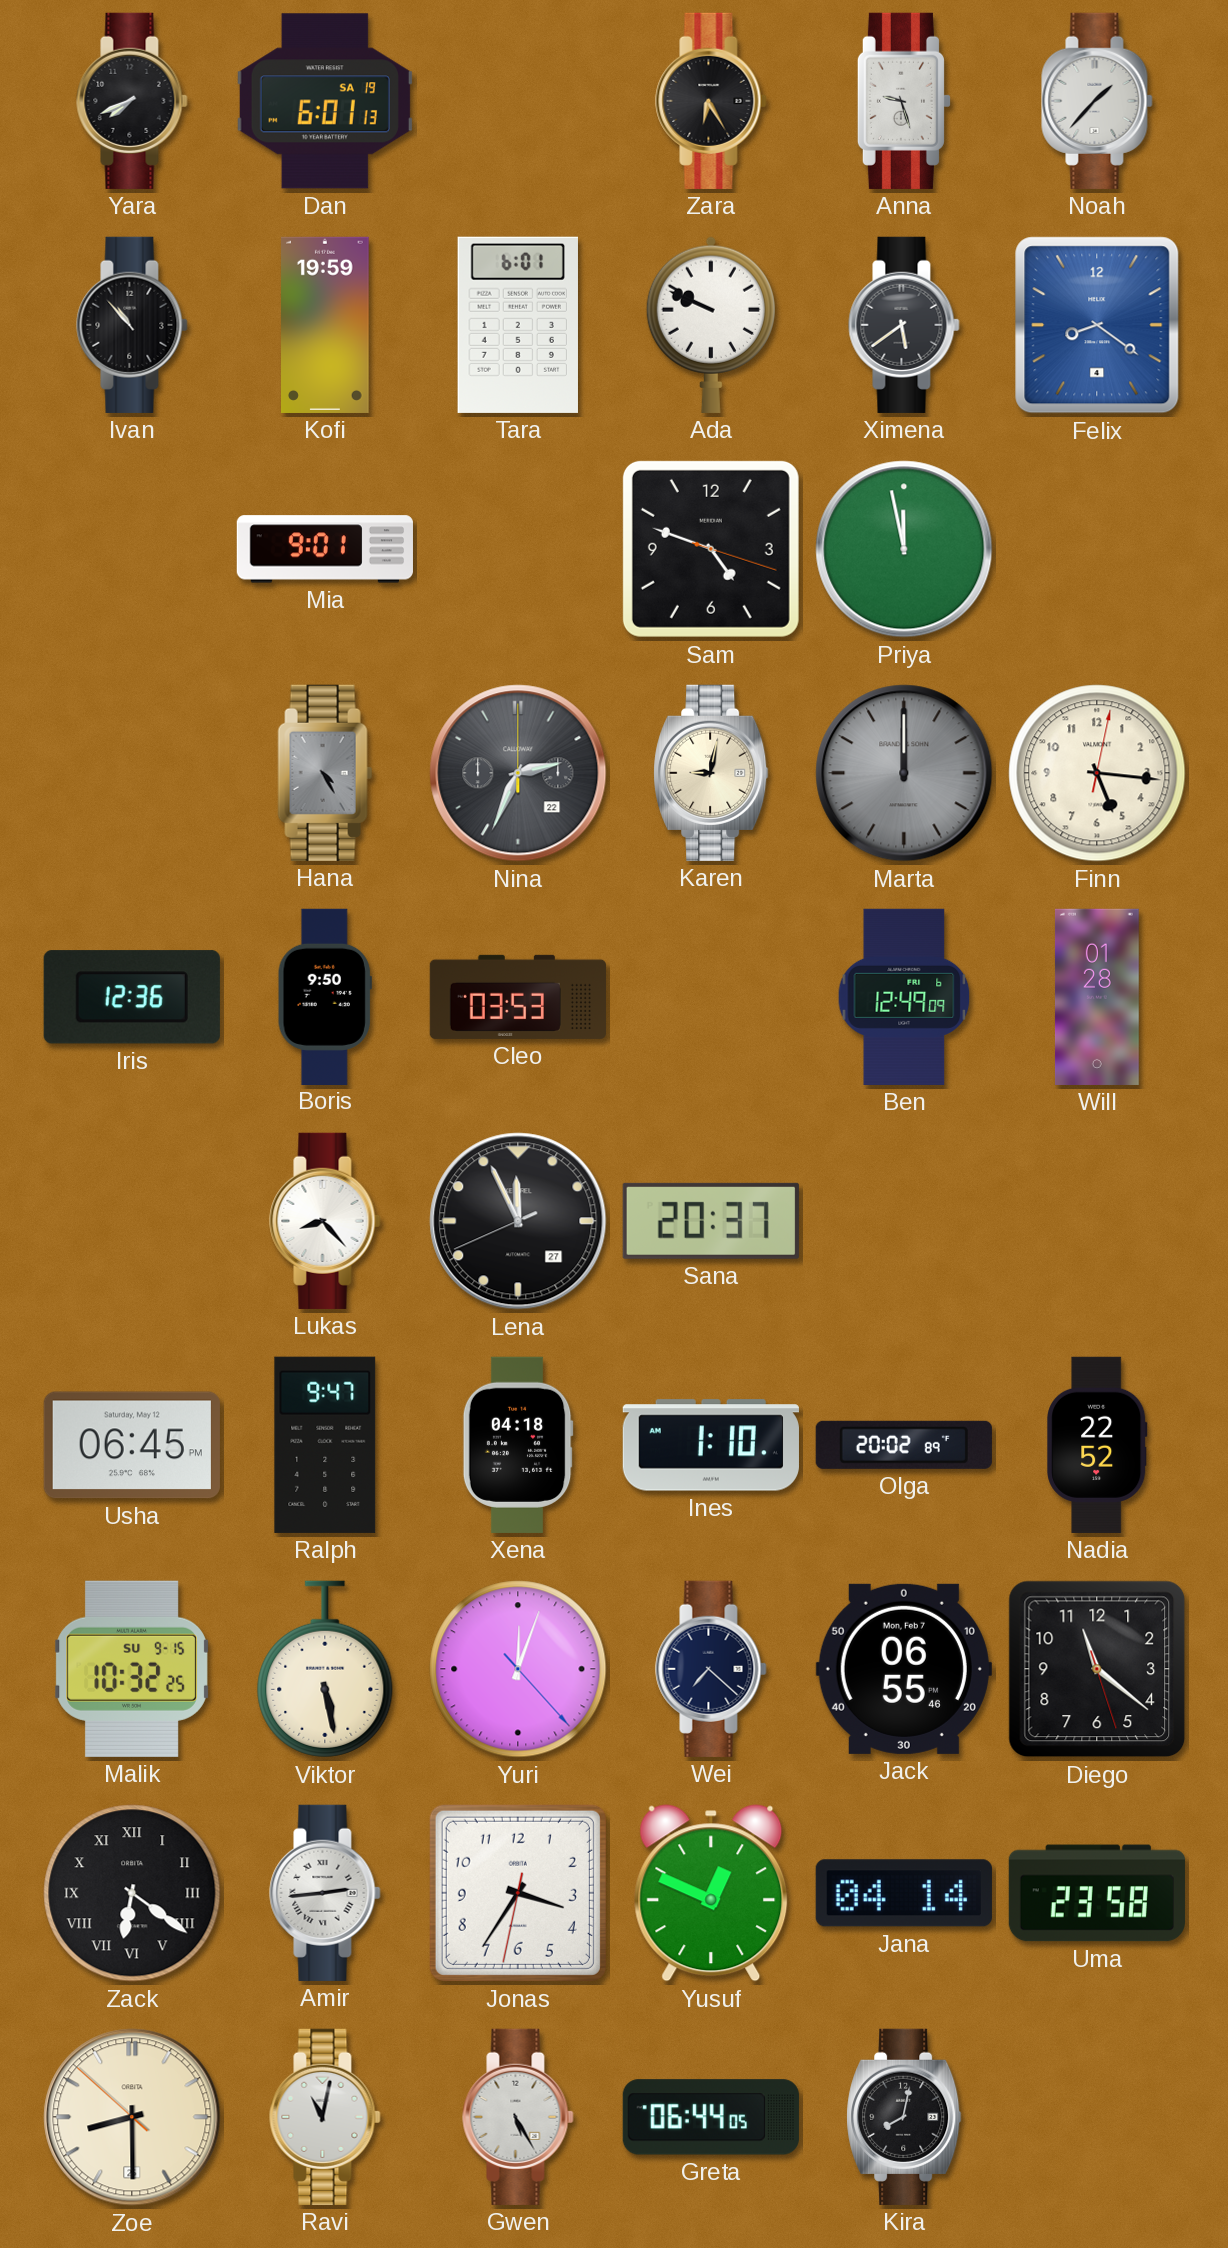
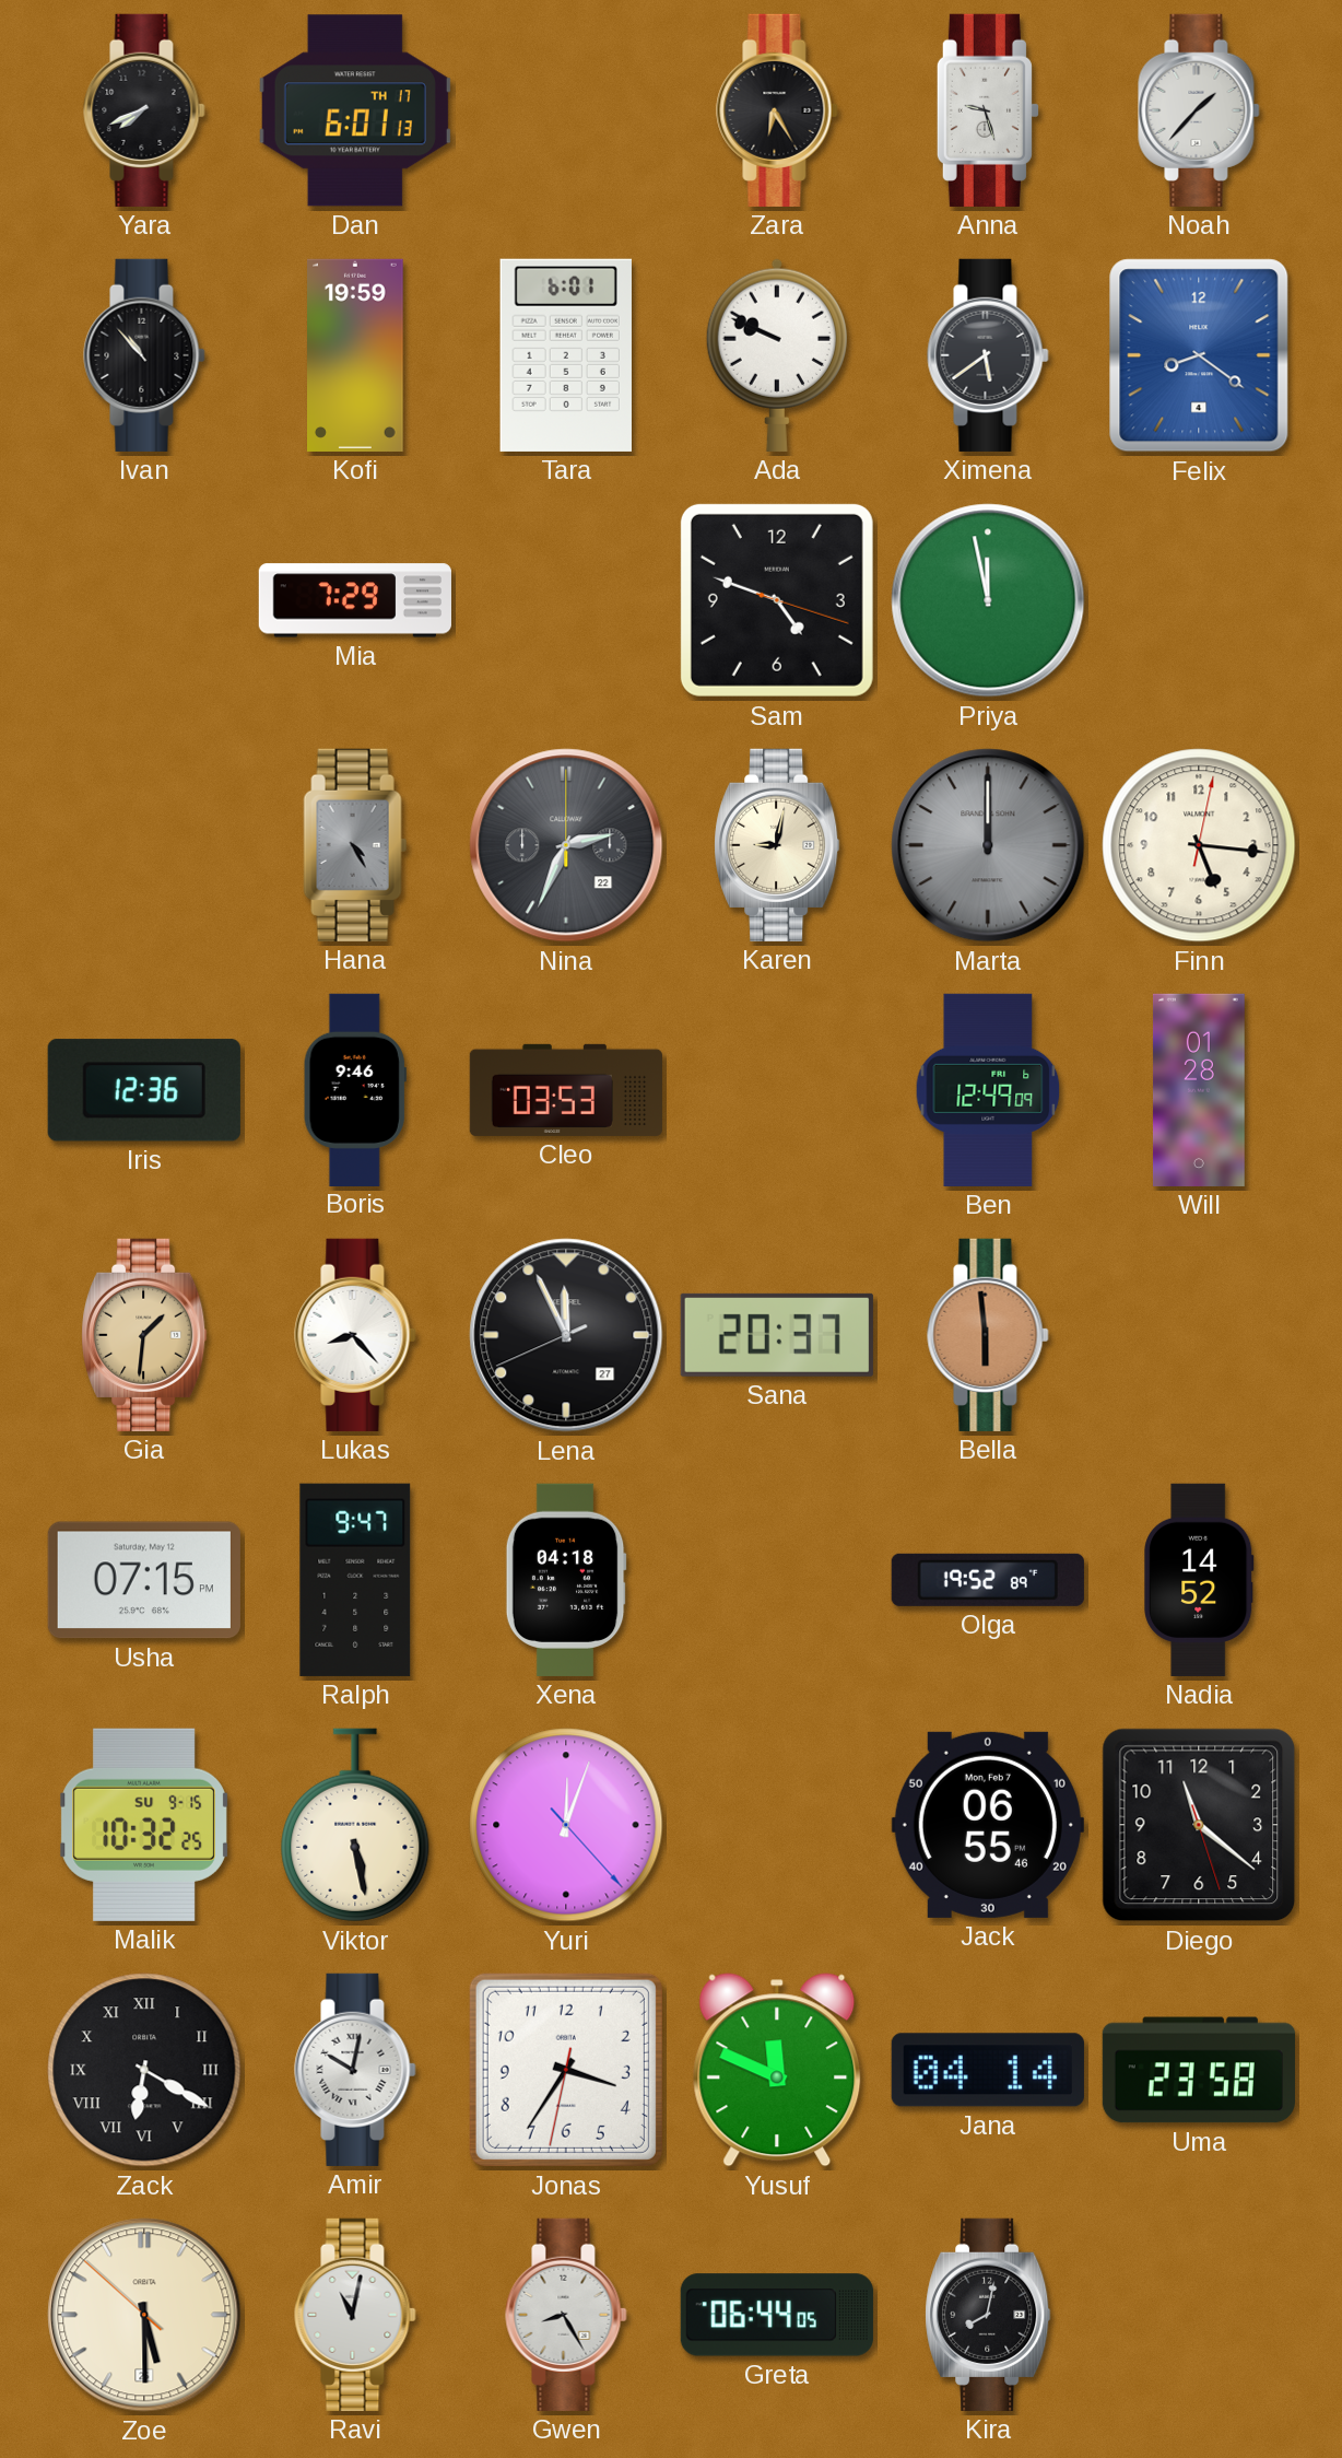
Dan date: SA 19 -> TH 17 (355, 110)
Mia: 9:01 -> 7:29 (355, 600)
Boris: 9:50 -> 9:46 (355, 1089)
Gia: none -> 1:31 (144, 1335)
Bella: none -> 5:59 (988, 1335)
Usha: 06:45 -> 07:15 (144, 1580)
Ines: 1:10 -> none (711, 1445)
Olga: 20:02 -> 19:52 (988, 1580)
Nadia: 22:52 -> 14:52 (1199, 1580)
Wei: 7:22 -> none (711, 1669)
Zack: 6:21 -> 6:20 (144, 2070)
Amir: 2:44 -> 10:02 (355, 2070)
Yusuf: 12:49 -> 11:49 (777, 2070)
Zoe: 8:29 -> 5:29 (144, 2315)
Gwen: 5:25 -> 8:25 (566, 2315)
